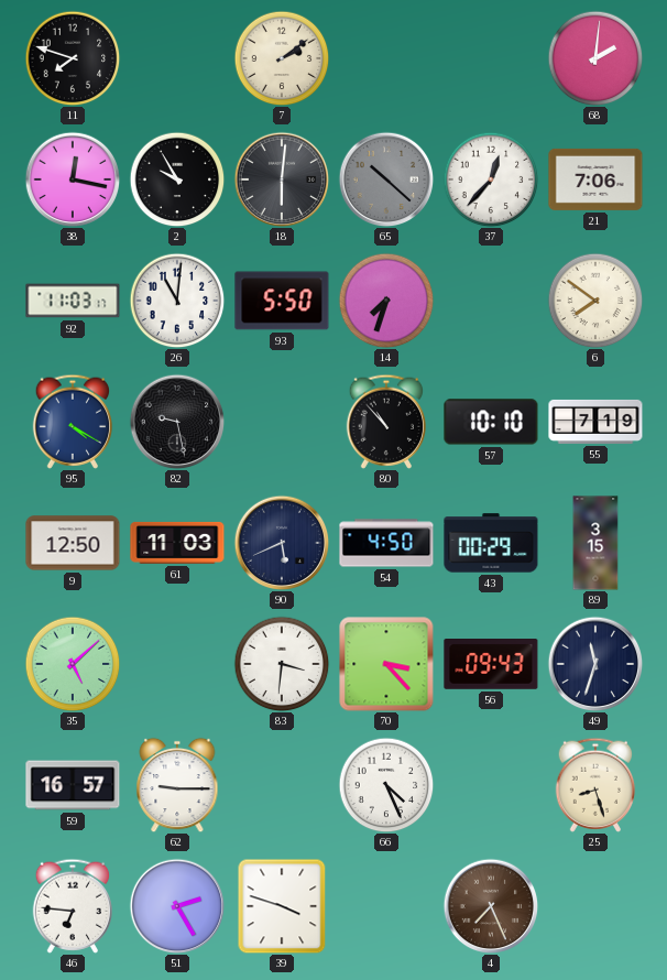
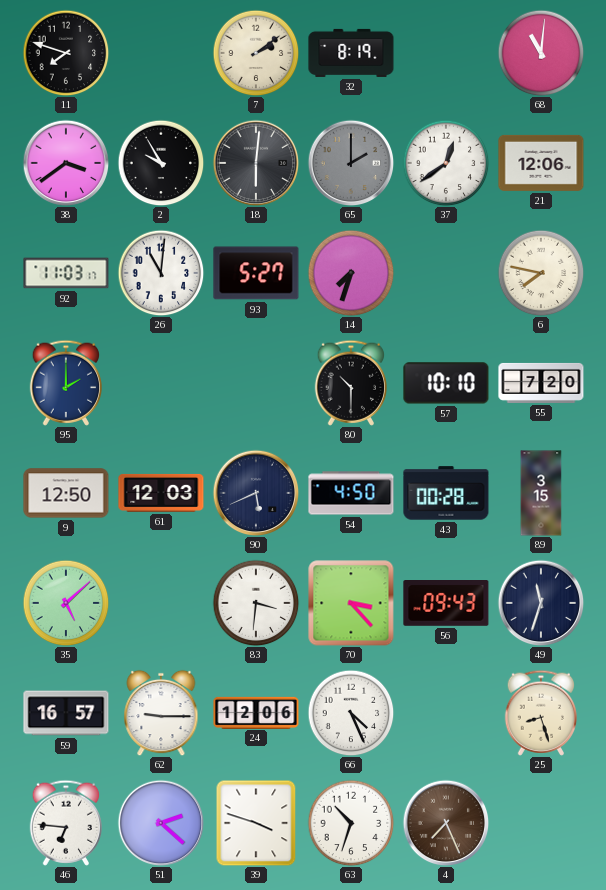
32: none -> 8:19 (351, 53)
68: 2:01 -> 11:01 (541, 53)
38: 12:17 -> 3:39 (66, 163)
65: 10:22 -> 2:00 (351, 163)
37: 12:37 -> 12:39 (446, 163)
21: 7:06 -> 12:06 (541, 163)
93: 5:50 -> 5:27 (256, 273)
6: 7:51 -> 7:47 (541, 273)
95: 4:20 -> 2:00 (65, 383)
82: 9:28 -> none (177, 422)
80: 10:53 -> 10:30 (350, 383)
55: 7:19 -> 7:20 (541, 383)
61: 11:03 -> 12:03 (161, 493)
43: 00:29 -> 00:28 (446, 493)
24: none -> 12:06 (256, 712)
51: 2:25 -> 2:22 (161, 823)
63: none -> 10:33 (351, 823)
